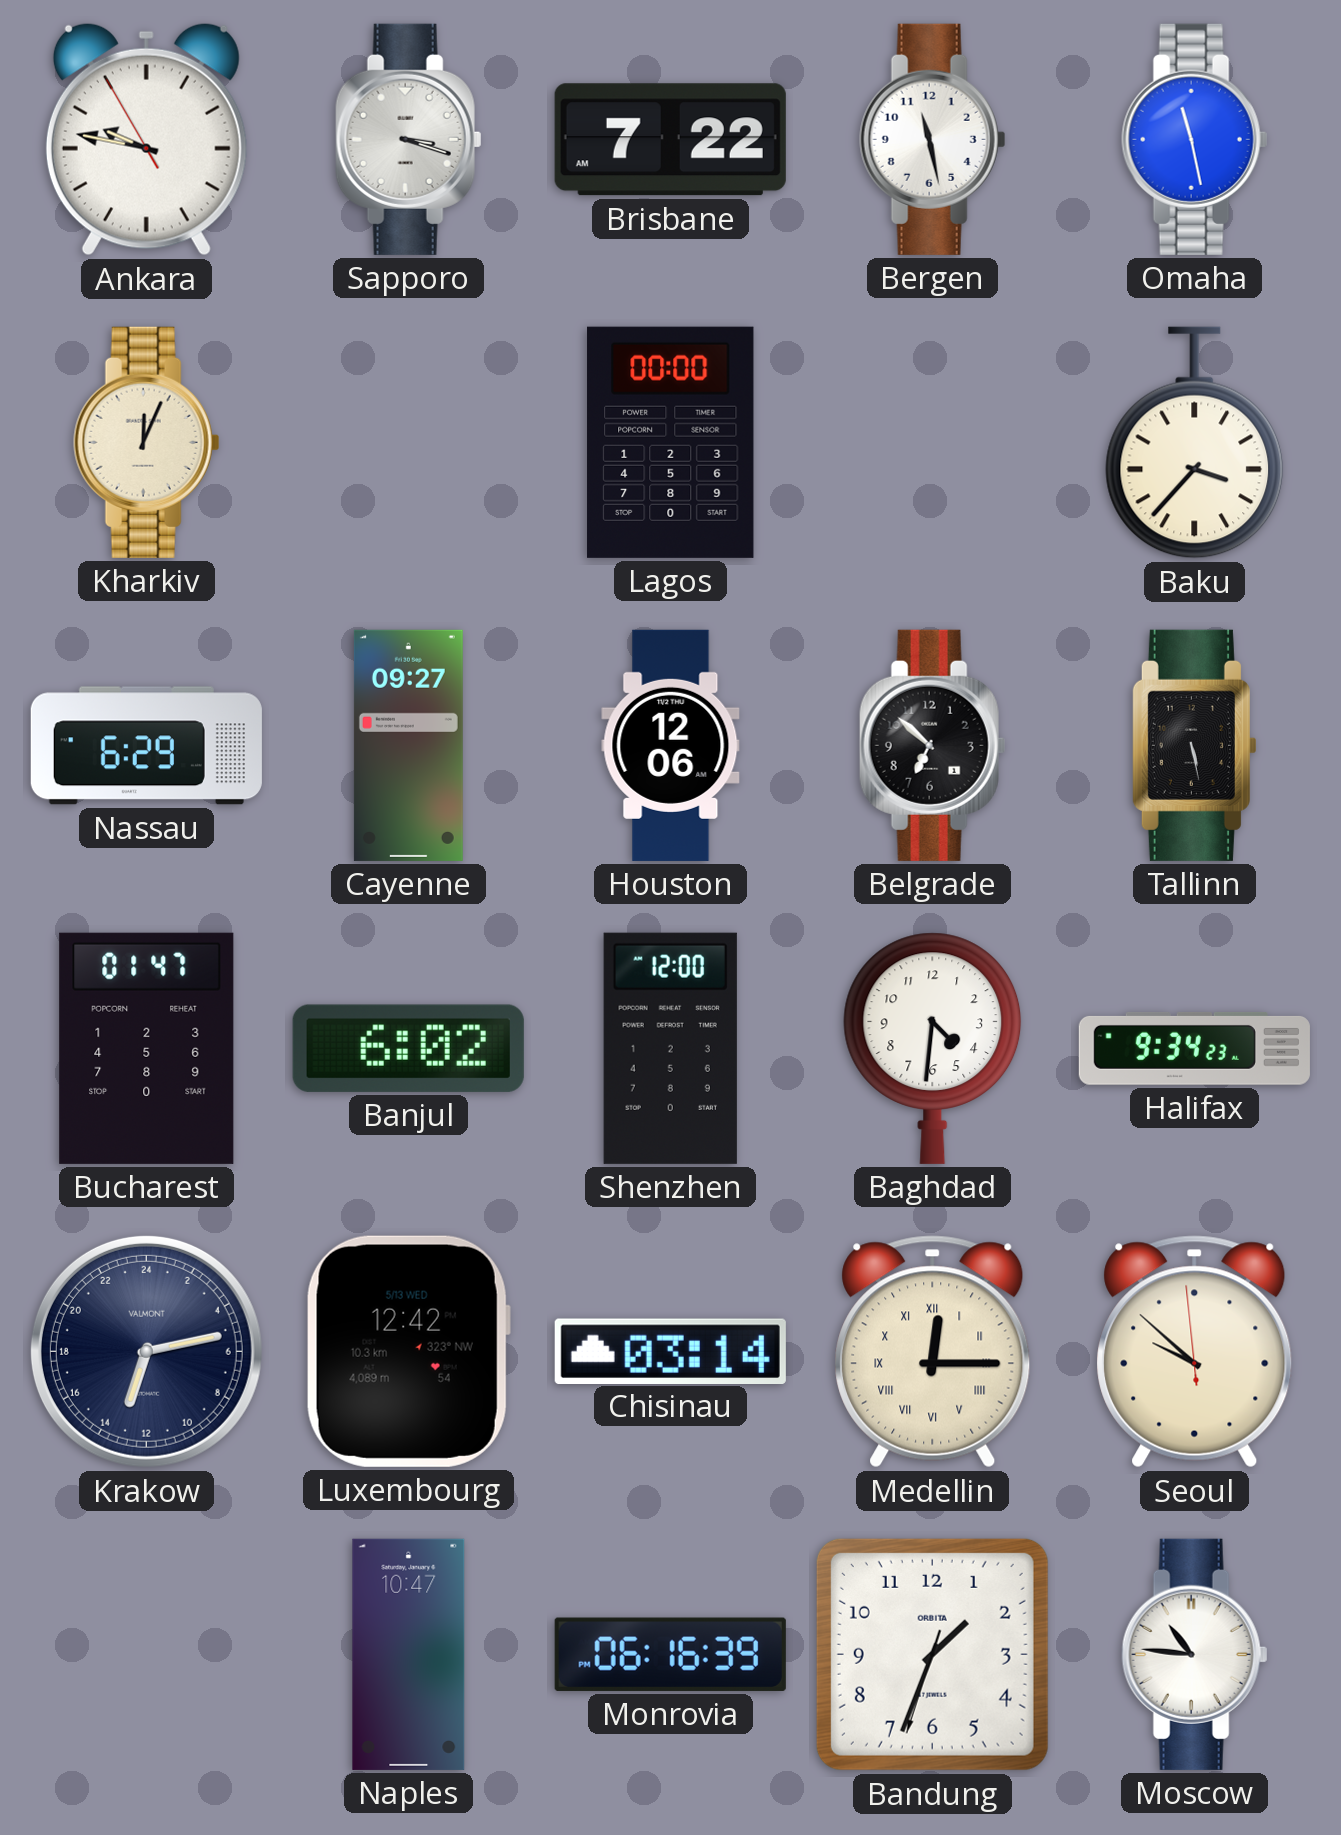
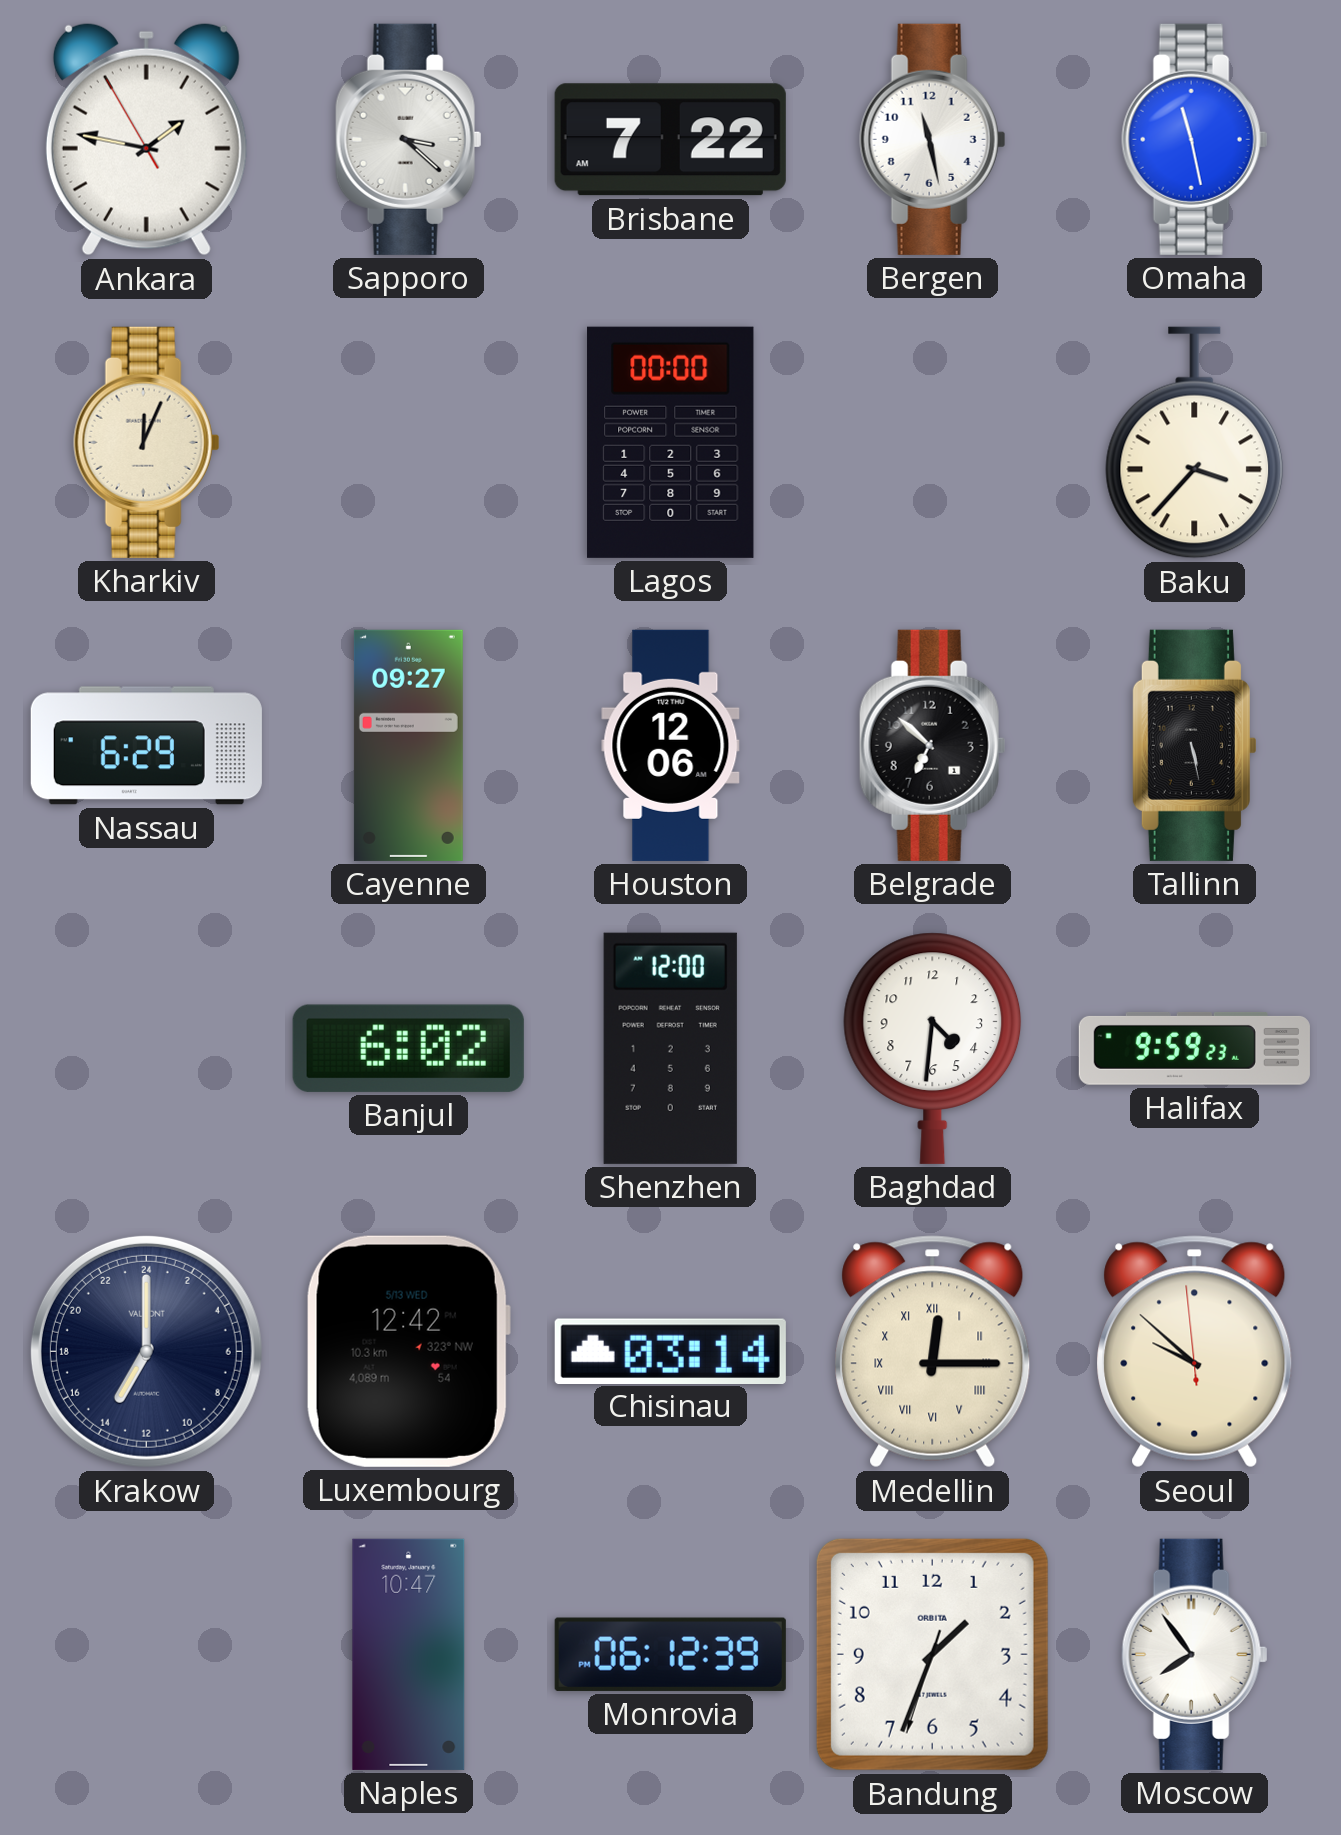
Ankara: 9:46 -> 1:46 (146, 139)
Sapporo: 3:18 -> 3:22 (409, 139)
Bucharest: 01:47 -> none (147, 1048)
Halifax: 9:34 -> 9:59 (1194, 1048)
Krakow: 13:13 -> 14:00 (146, 1351)
Monrovia: 06:16 -> 06:12 (670, 1654)
Moscow: 10:46 -> 7:54 (1195, 1654)
